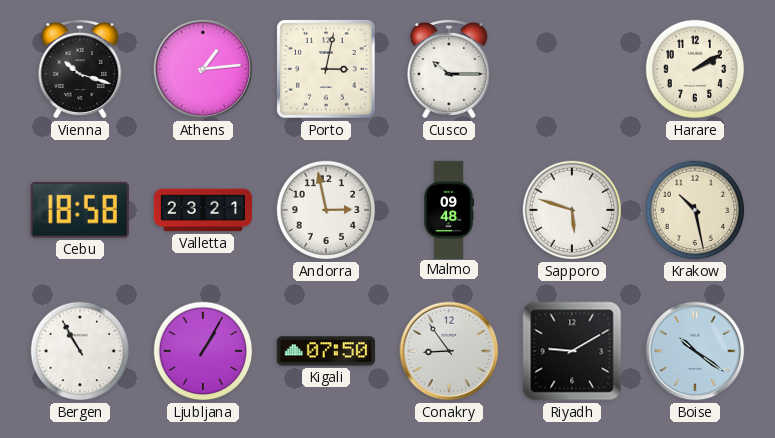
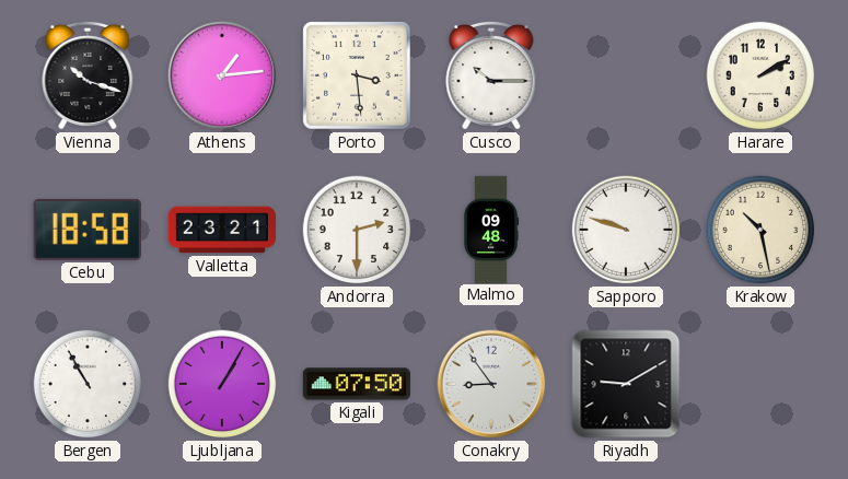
Porto: 3:02 -> 3:29 (357, 75)
Andorra: 2:58 -> 2:30 (357, 230)
Sapporo: 5:48 -> 9:48 (626, 230)
Boise: 10:21 -> none (695, 351)
